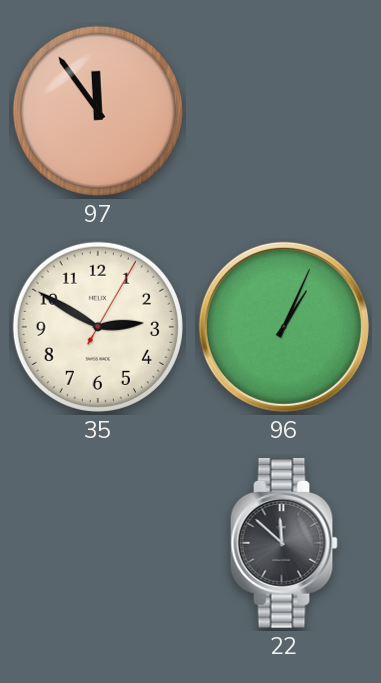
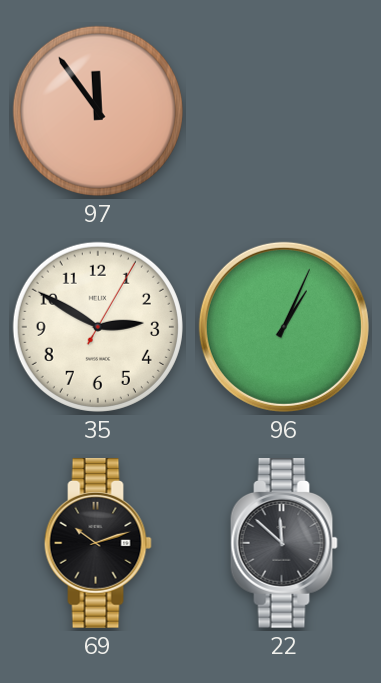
69: none -> 10:12 (98, 544)
